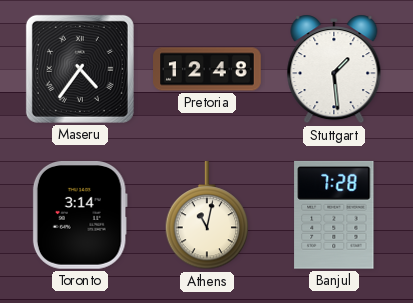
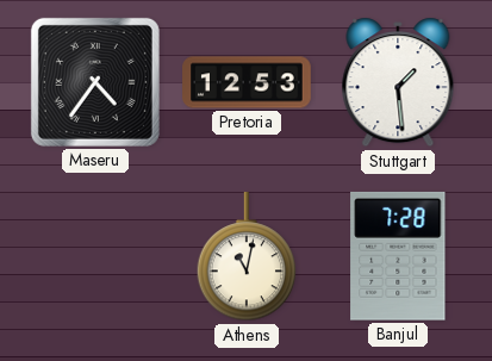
Pretoria: 12:48 -> 12:53 (247, 82)
Toronto: 3:14 -> none (80, 216)
